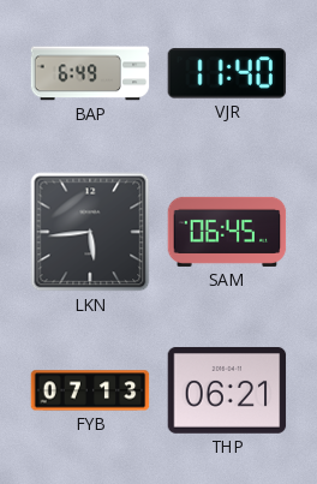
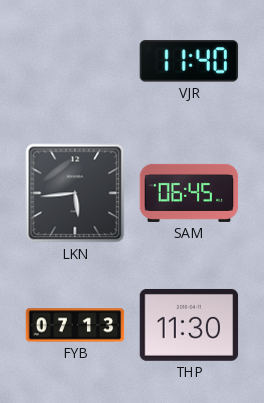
BAP: 6:49 -> none (90, 73)
THP: 06:21 -> 11:30 (189, 325)
